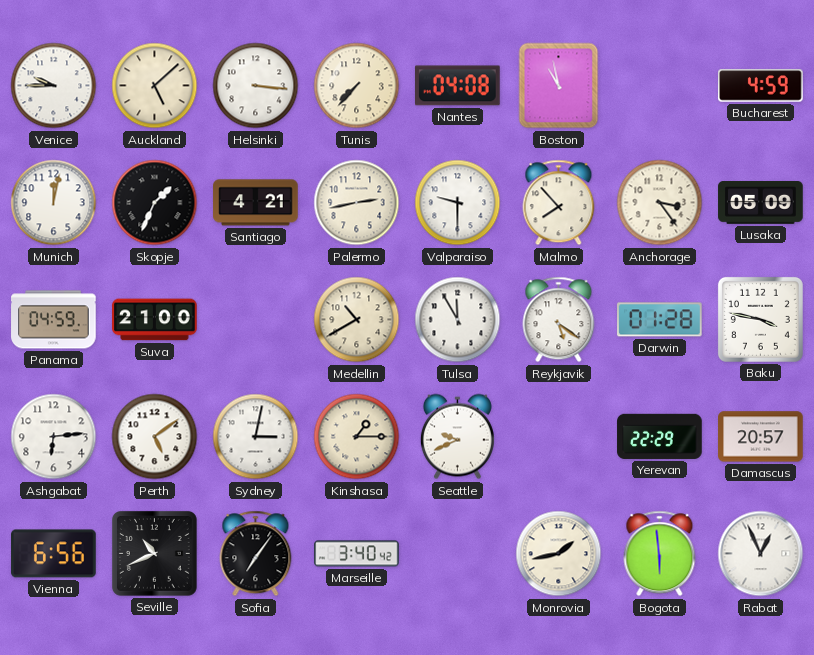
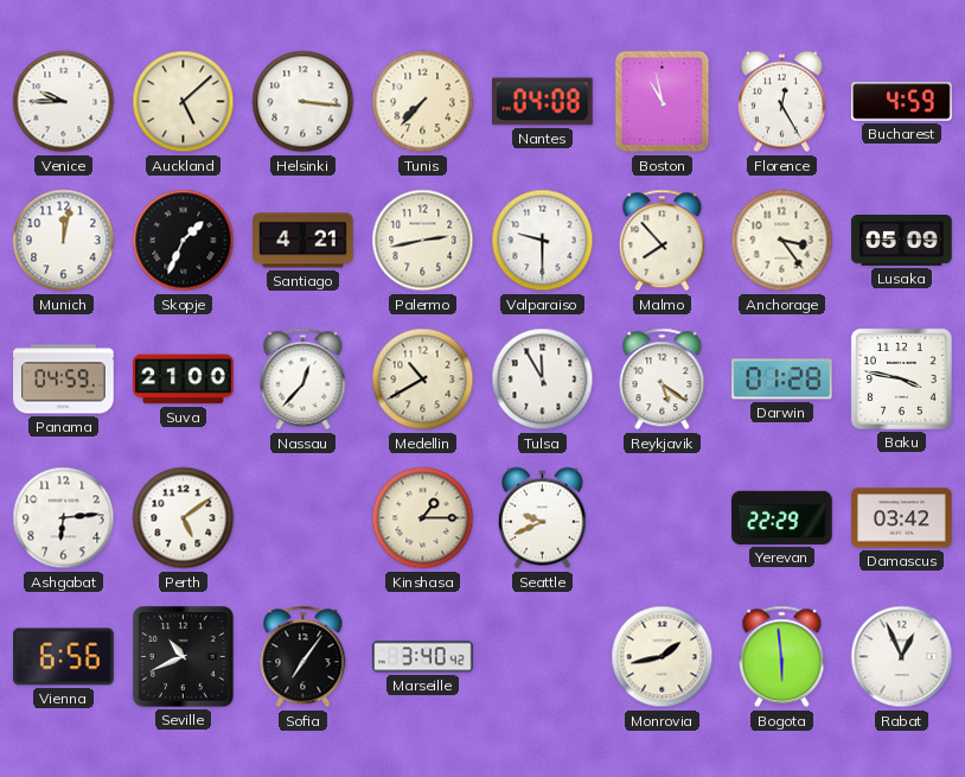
Florence: none -> 12:25 (781, 102)
Nassau: none -> 12:37 (303, 380)
Sydney: 3:02 -> none (256, 437)
Damascus: 20:57 -> 03:42 (902, 518)
